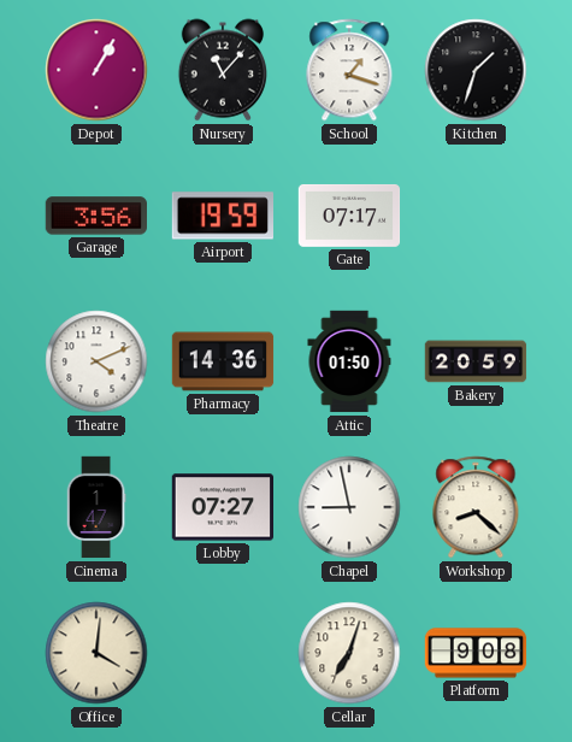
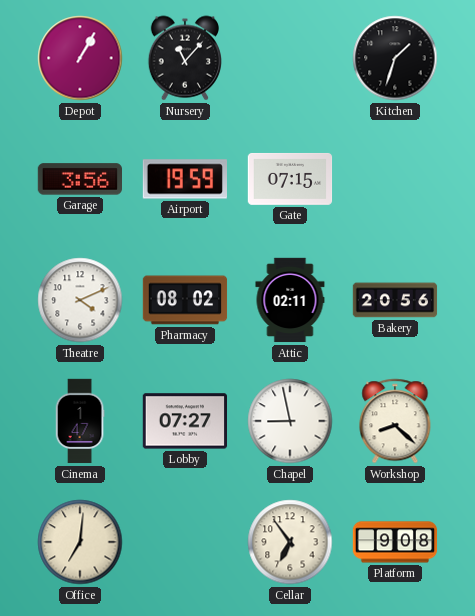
School: 1:18 -> none (349, 70)
Gate: 07:17 -> 07:15 (290, 179)
Pharmacy: 14:36 -> 08:02 (185, 300)
Attic: 01:50 -> 02:11 (290, 300)
Bakery: 20:59 -> 20:56 (395, 300)
Office: 4:01 -> 7:01 (80, 542)
Cellar: 7:03 -> 6:54 (290, 542)
